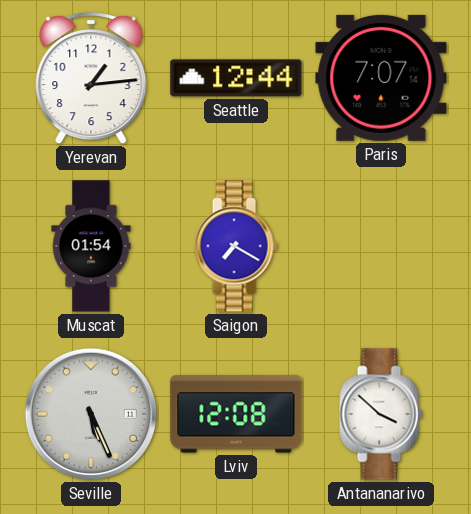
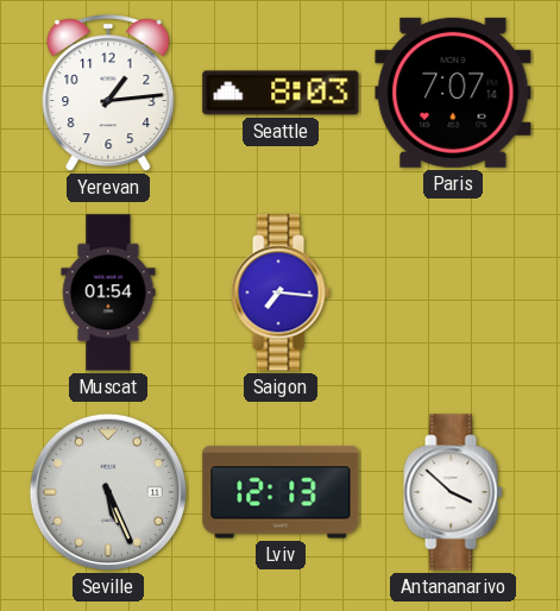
Seattle: 12:44 -> 8:03 (281, 93)
Saigon: 7:20 -> 7:16 (281, 292)
Lviv: 12:08 -> 12:13 (281, 492)
